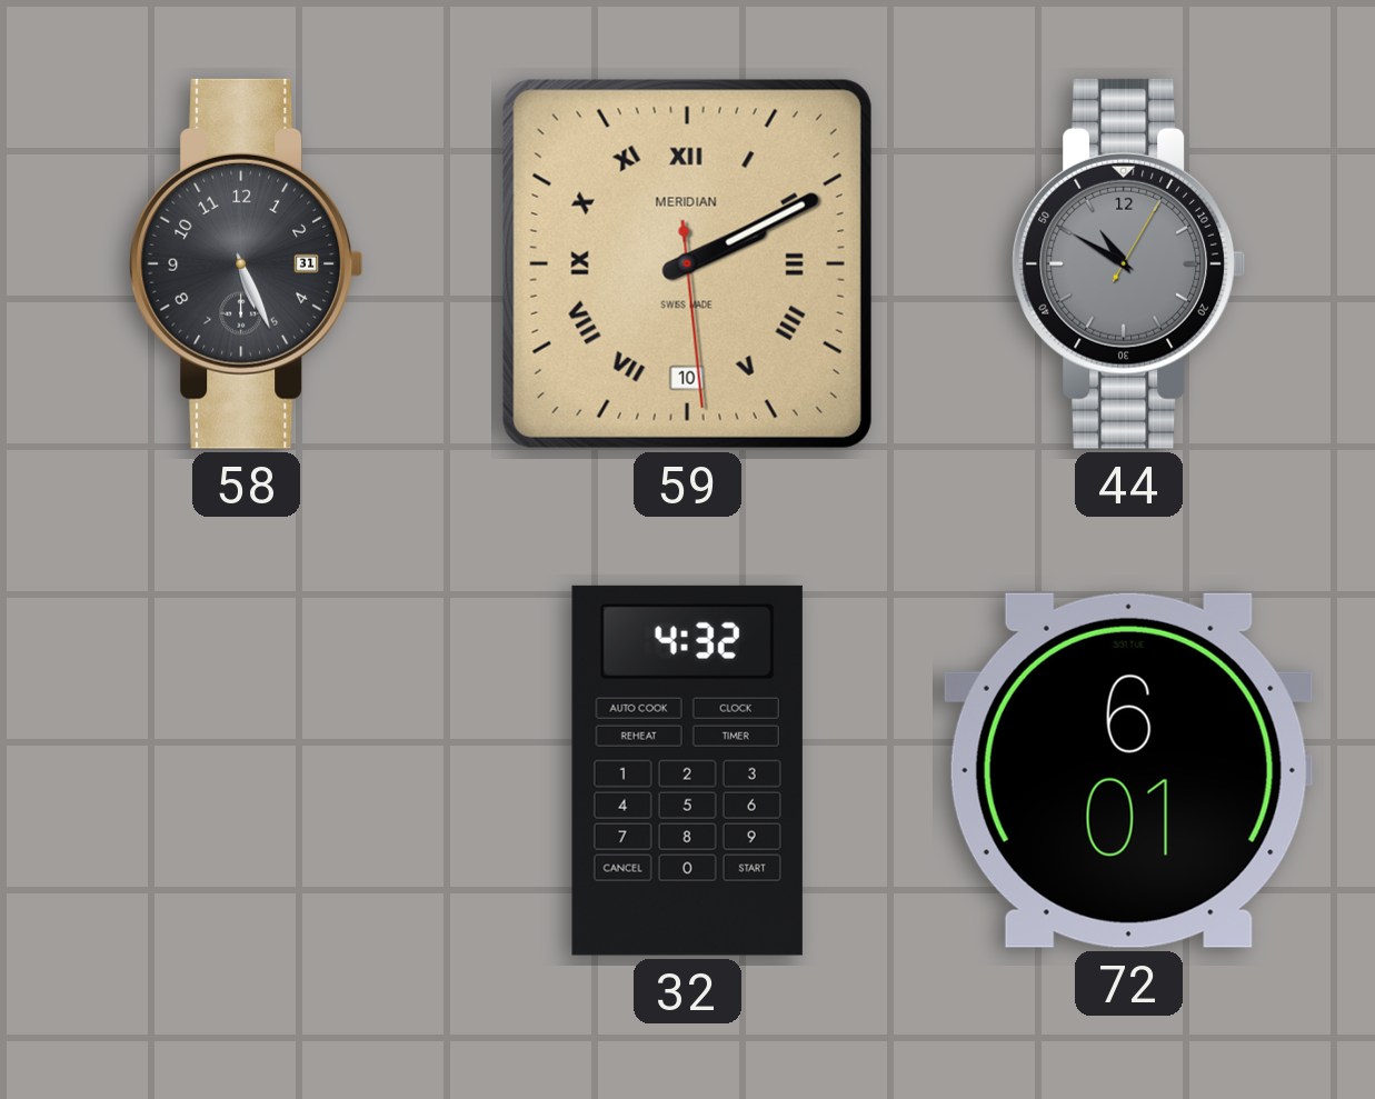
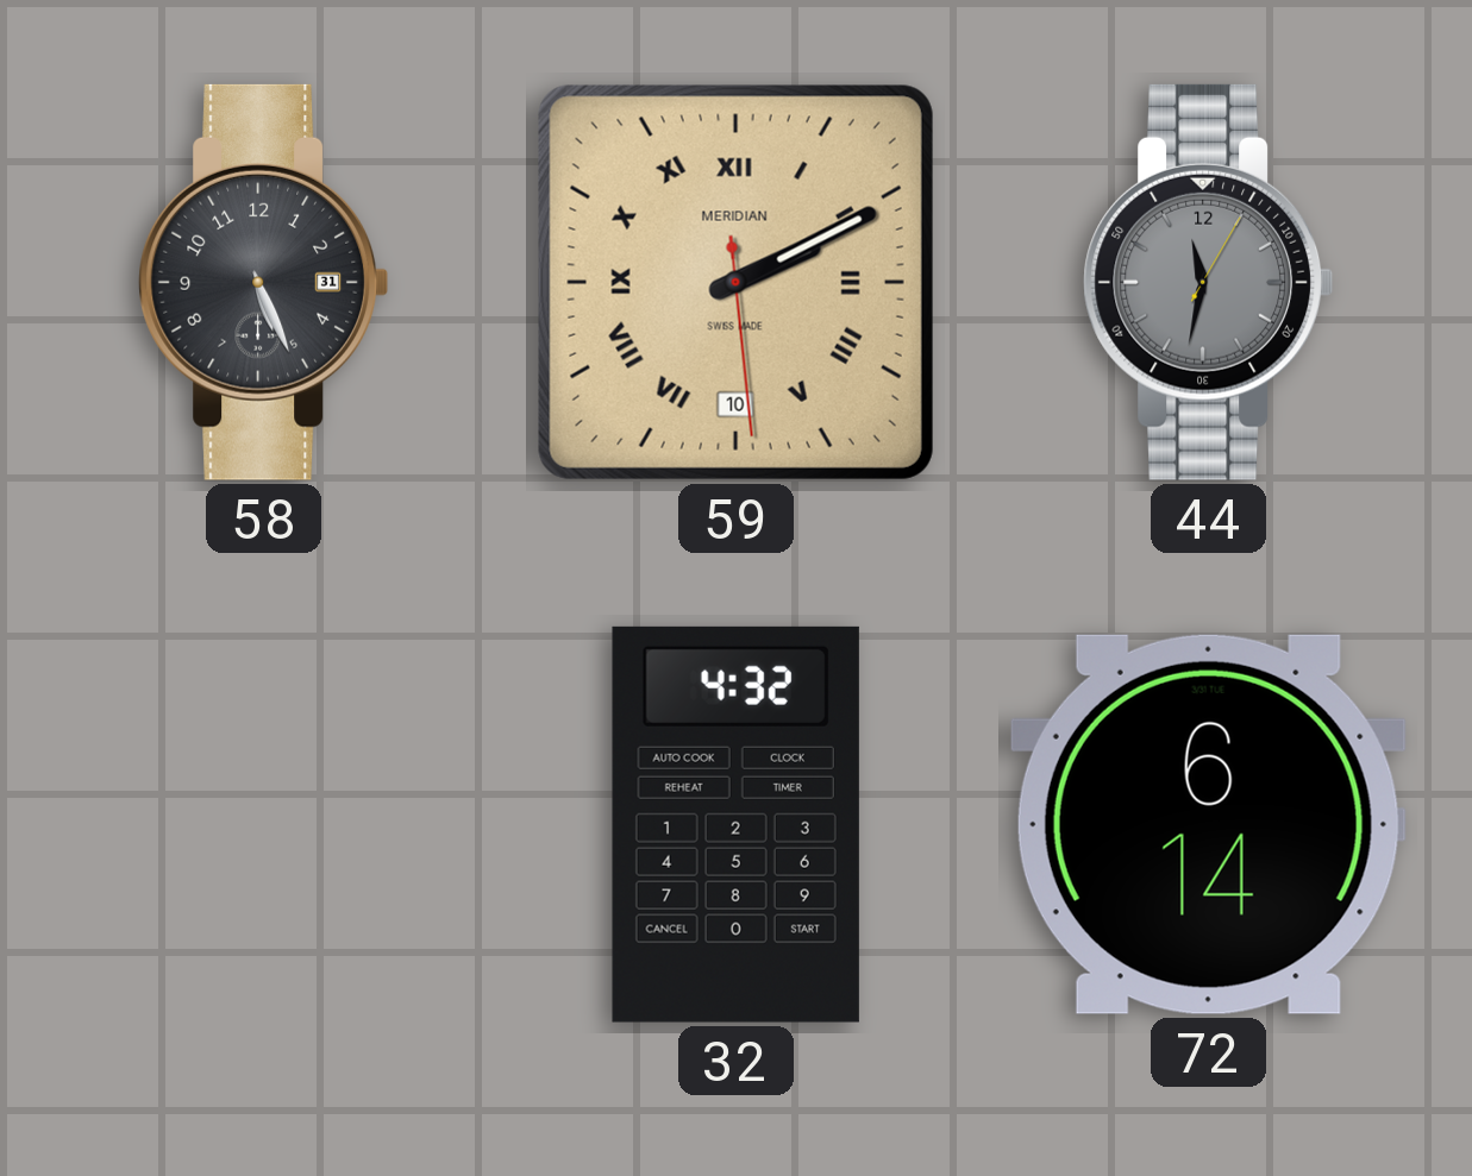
44: 10:50 -> 11:32 (1208, 282)
72: 6:01 -> 6:14 (1208, 824)
